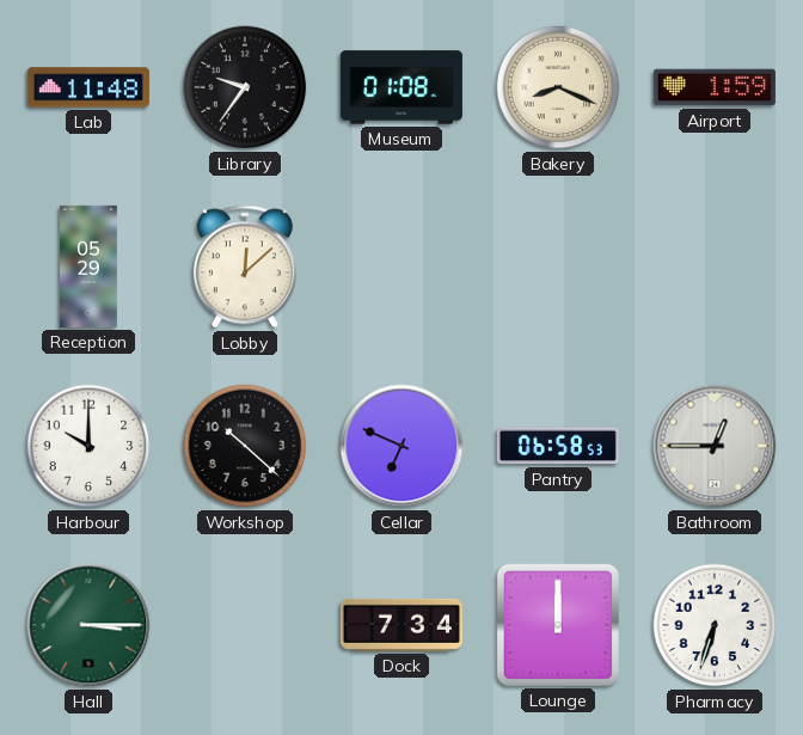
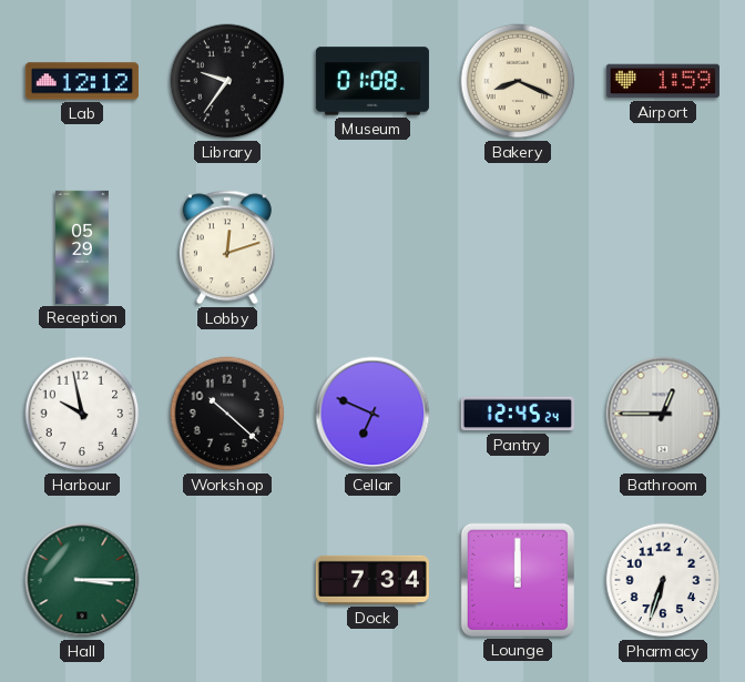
Lab: 11:48 -> 12:12 (82, 81)
Lobby: 12:08 -> 12:12 (227, 247)
Harbour: 10:00 -> 9:58 (82, 414)
Pantry: 06:58 -> 12:45 (518, 414)
